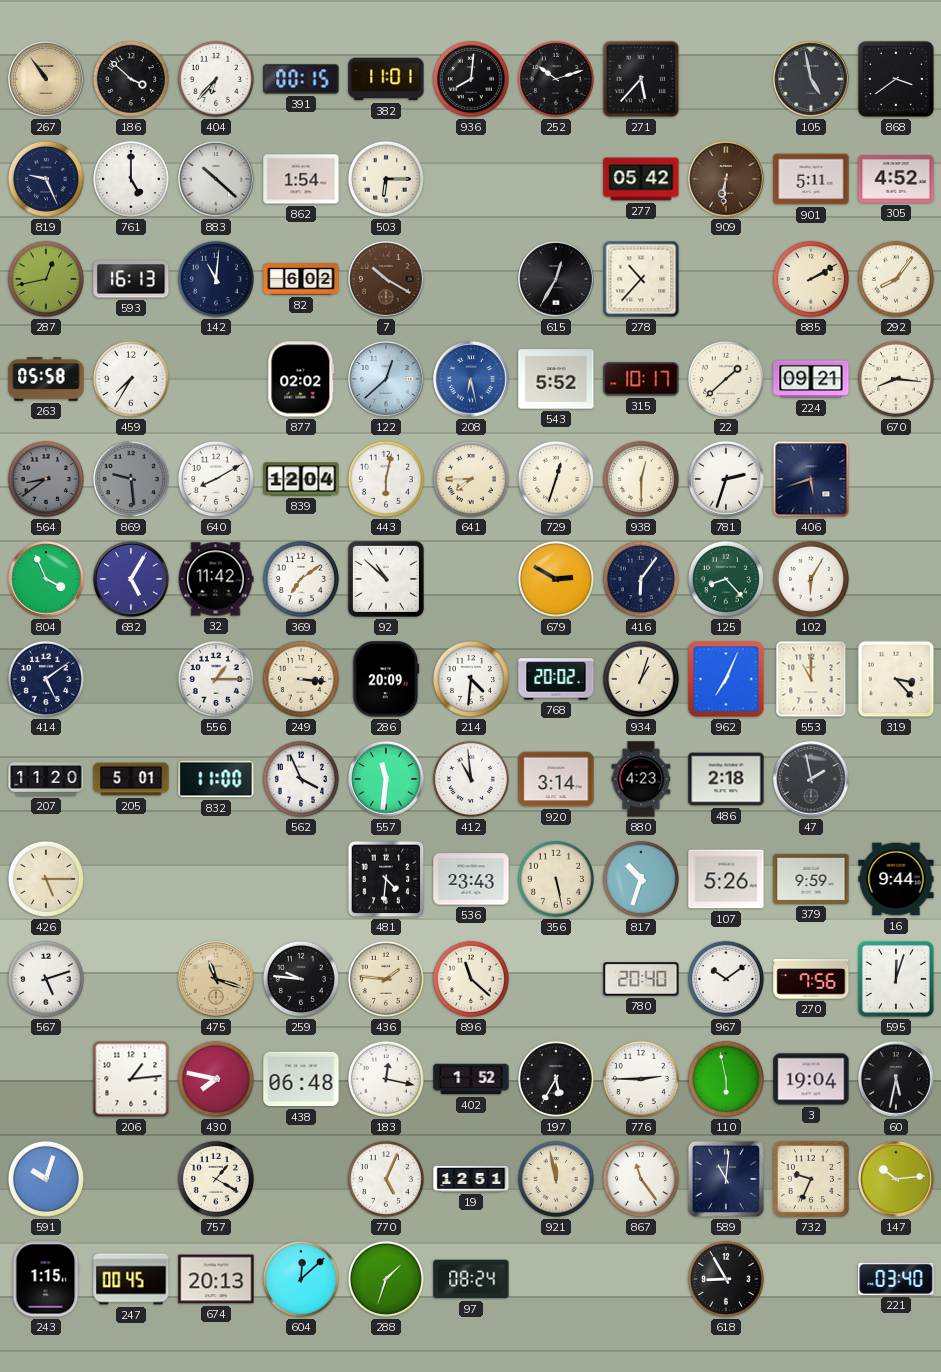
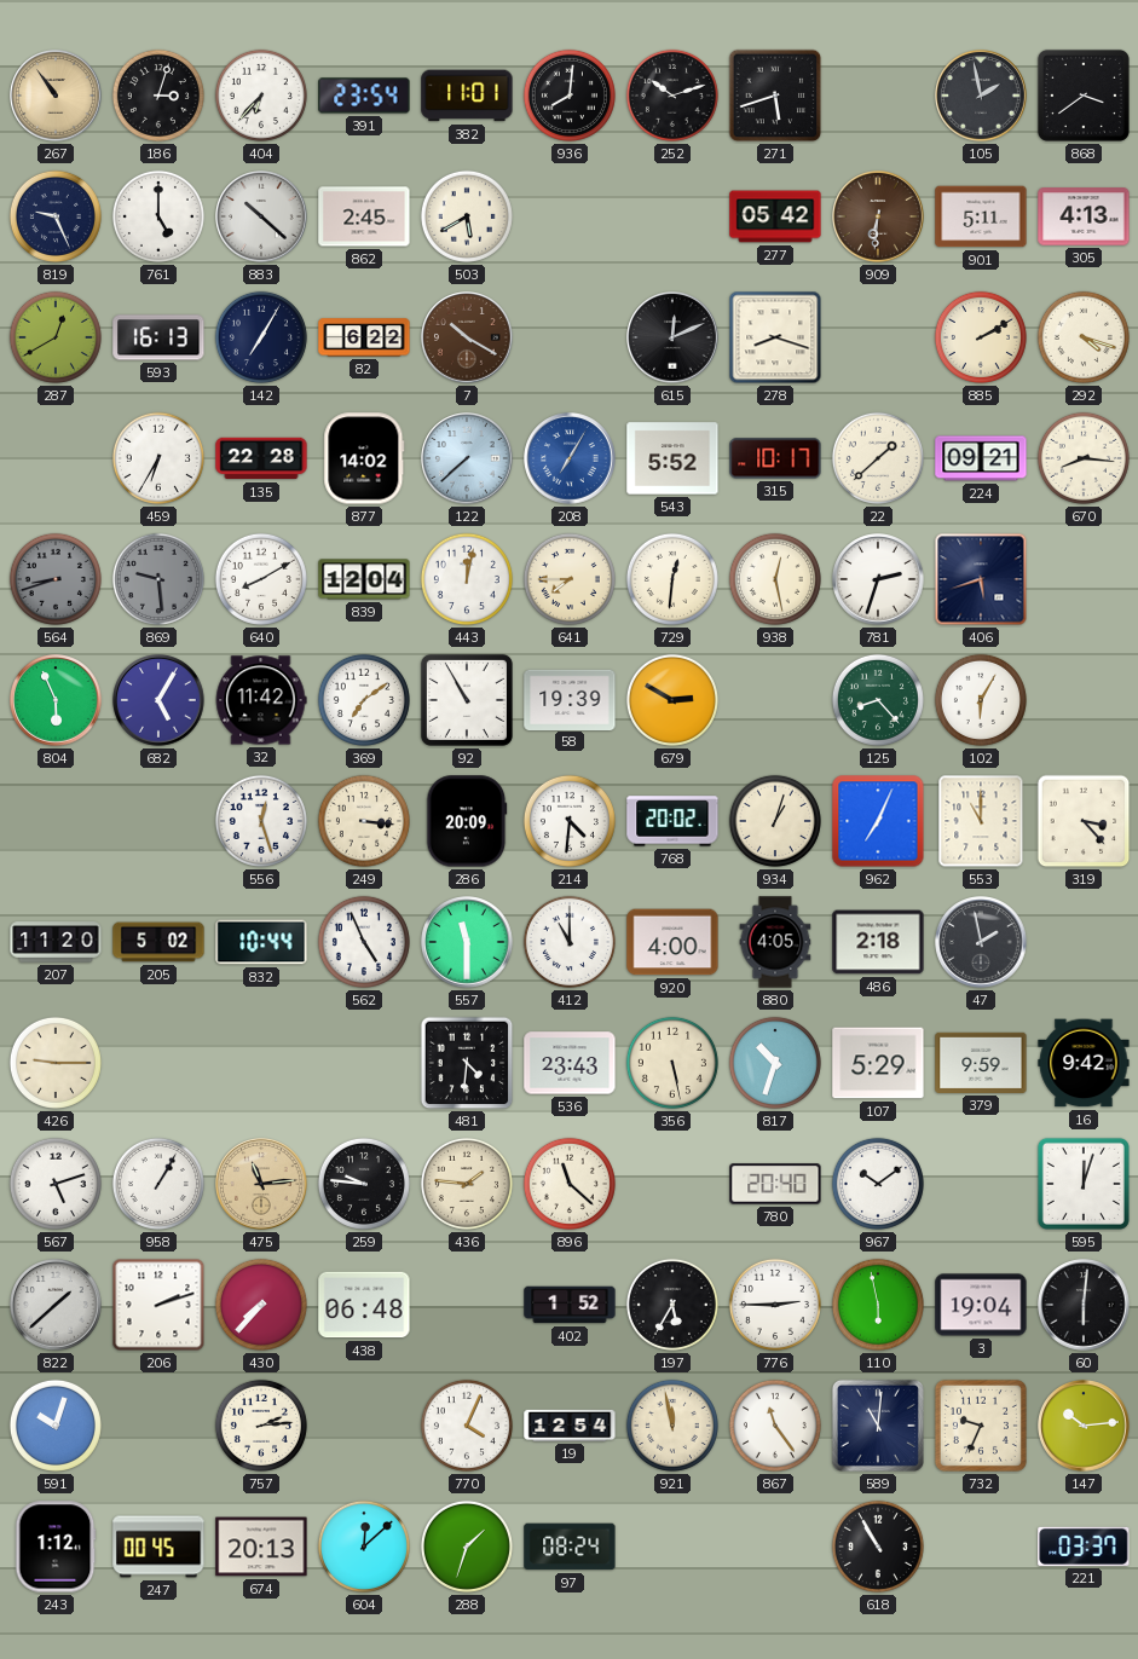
186: 3:52 -> 3:03 (158, 96)
391: 00:15 -> 23:54 (364, 96)
271: 5:37 -> 5:42 (775, 96)
105: 4:58 -> 1:58 (981, 96)
862: 1:54 -> 2:45 (364, 216)
503: 6:15 -> 5:40 (467, 216)
305: 4:52 -> 4:13 (1084, 216)
287: 12:43 -> 12:40 (56, 337)
142: 11:01 -> 7:05 (261, 337)
82: 6:02 -> 6:22 (364, 337)
615: 12:35 -> 12:11 (672, 337)
278: 10:37 -> 8:18 (775, 337)
292: 8:06 -> 4:18 (1084, 337)
263: 05:58 -> none (46, 379)
459: 7:35 -> 6:35 (158, 458)
135: none -> 22:28 (261, 458)
877: 02:02 -> 14:02 (364, 458)
122: 12:38 -> 7:38 (467, 458)
208: 6:28 -> 7:05 (570, 458)
564: 8:39 -> 8:42 (56, 579)
443: 6:02 -> 12:02 (467, 579)
729: 12:33 -> 12:31 (672, 579)
938: 12:30 -> 12:28 (775, 579)
804: 3:56 -> 5:56 (56, 700)
92: 10:52 -> 10:55 (467, 700)
58: none -> 19:39 (570, 699)
416: 6:06 -> none (641, 579)
414: 5:09 -> none (46, 679)
556: 1:15 -> 12:27 (261, 821)
205: 5:01 -> 5:02 (158, 942)
832: 11:00 -> 10:44 (261, 942)
562: 3:56 -> 4:56 (364, 942)
557: 11:31 -> 11:30 (467, 942)
412: 10:59 -> 11:00 (570, 942)
920: 3:14 -> 4:00 (672, 942)
880: 4:23 -> 4:05 (775, 942)
426: 5:15 -> 9:15 (56, 1063)
107: 5:26 -> 5:29 (878, 1063)
16: 9:44 -> 9:42 (1084, 1063)
958: none -> 1:05 (158, 1184)
475: 11:18 -> 11:14 (261, 1184)
270: 7:56 -> none (811, 979)
822: none -> 1:38 (56, 1305)
206: 1:14 -> 2:12 (158, 1305)
430: 7:47 -> 7:37 (261, 1305)
183: 12:17 -> none (386, 1079)
60: 5:32 -> 6:01 (1084, 1305)
757: 1:20 -> 2:14 (261, 1426)
770: 5:04 -> 4:04 (467, 1426)
19: 12:51 -> 12:54 (570, 1426)
243: 1:15 -> 1:12 (56, 1547)
618: 8:55 -> 10:55 (878, 1547)
221: 03:40 -> 03:37 (1084, 1547)
